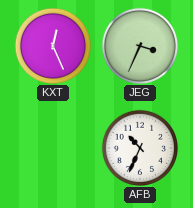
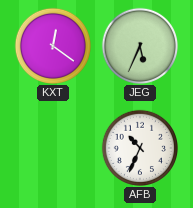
KXT: 12:26 -> 12:21 (52, 45)
JEG: 3:34 -> 5:34 (139, 45)
